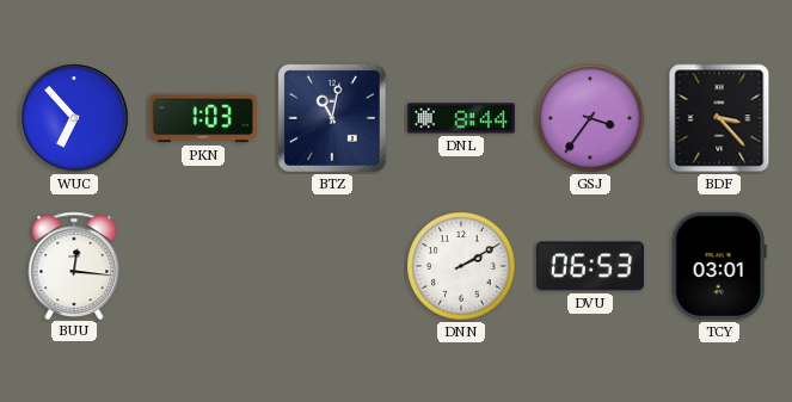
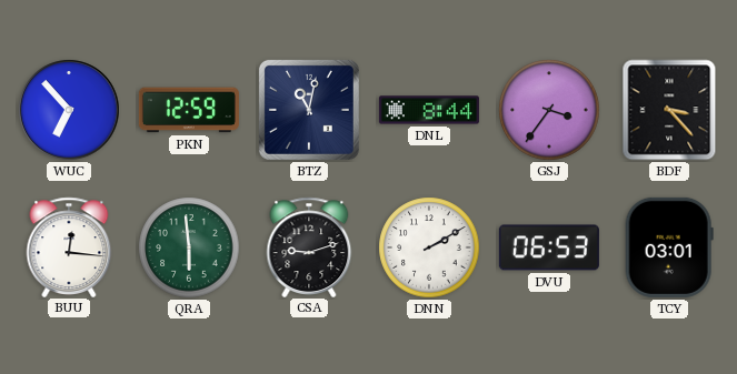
PKN: 1:03 -> 12:59 (189, 110)
QRA: none -> 5:59 (189, 247)
CSA: none -> 9:12 (309, 246)
